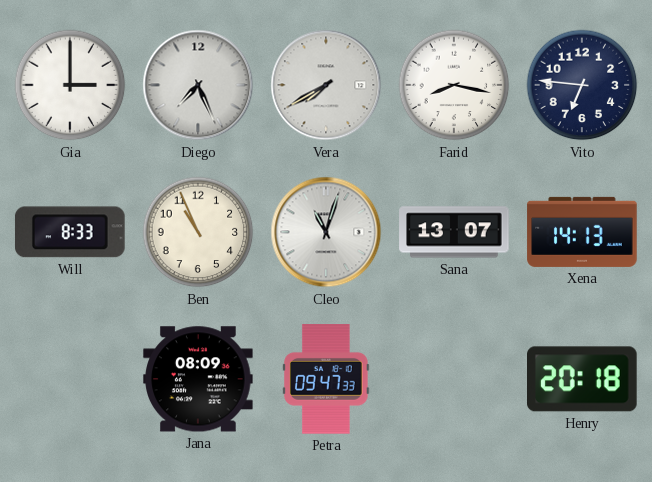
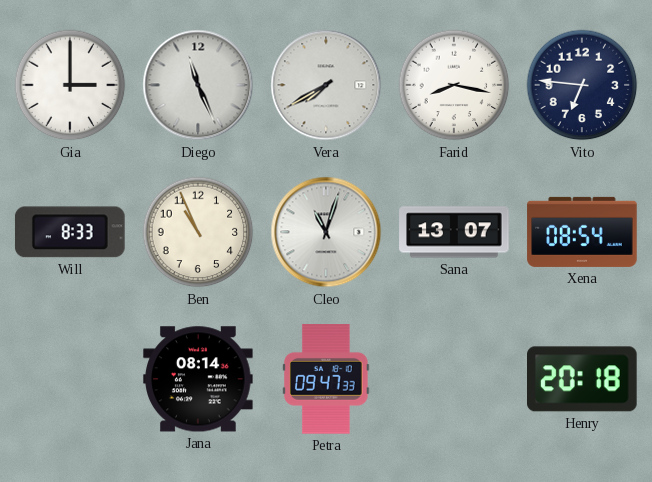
Diego: 7:26 -> 11:26 (198, 85)
Xena: 14:13 -> 08:54 (582, 232)
Jana: 08:09 -> 08:14 (198, 379)
